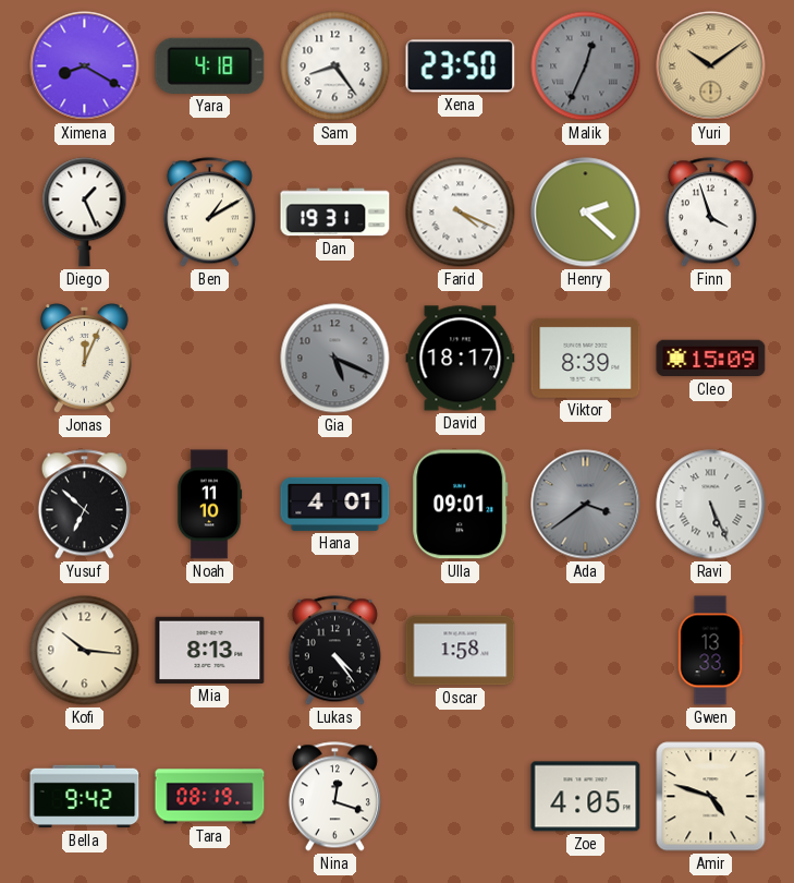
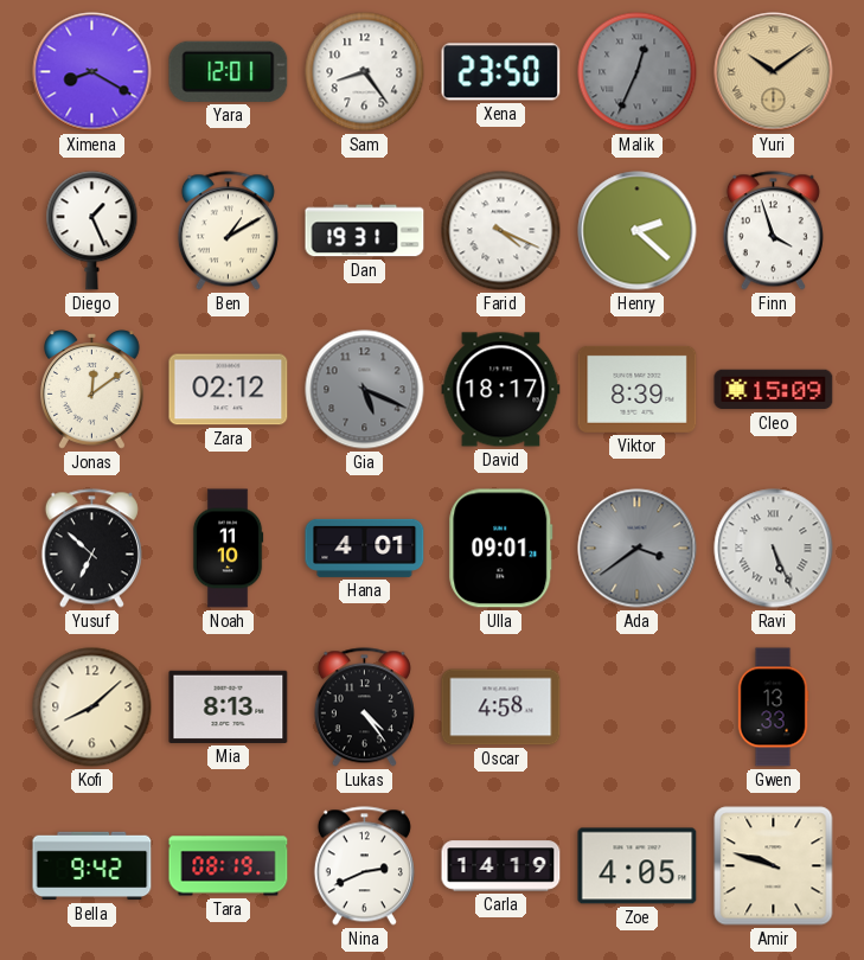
Yara: 4:18 -> 12:01 (229, 71)
Jonas: 12:04 -> 12:09 (91, 390)
Zara: none -> 02:12 (229, 390)
Kofi: 10:16 -> 8:08 (92, 708)
Oscar: 1:58 -> 4:58 (501, 708)
Nina: 12:18 -> 2:41 (364, 866)
Carla: none -> 14:19 (501, 866)
Amir: 4:48 -> 9:48 (774, 866)
